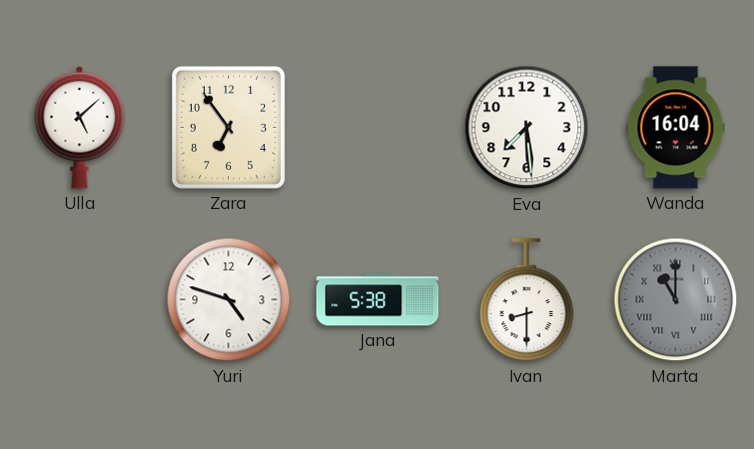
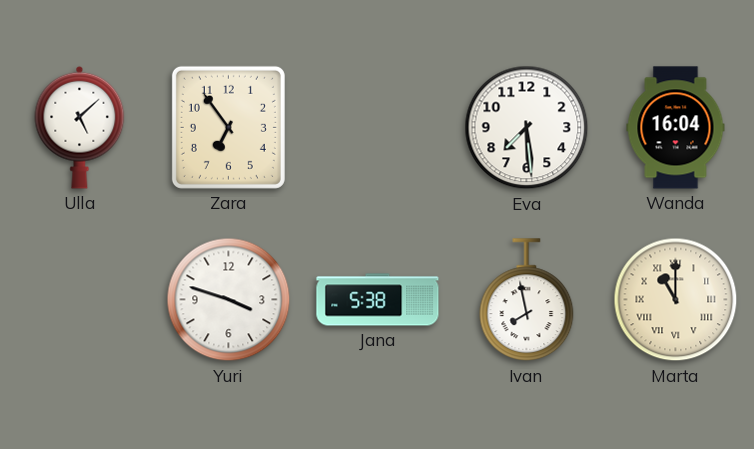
Yuri: 4:48 -> 3:48 (229, 300)
Ivan: 8:30 -> 7:58 (527, 300)
Marta dial: grey -> cream (676, 300)
